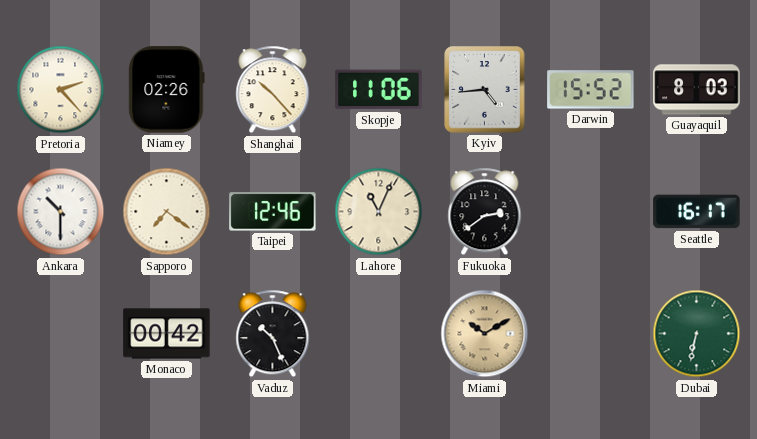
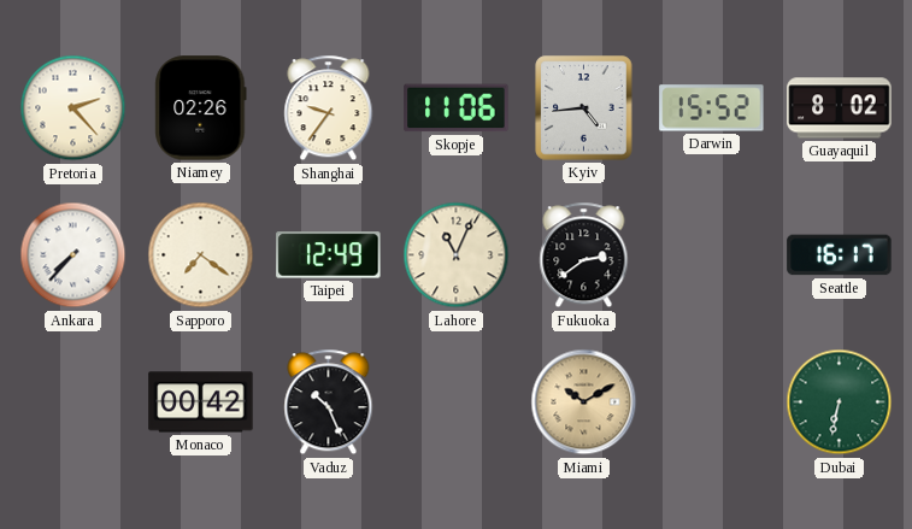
Shanghai: 10:23 -> 9:36 (329, 108)
Guayaquil: 8:03 -> 8:02 (840, 108)
Ankara: 10:30 -> 7:37 (73, 255)
Taipei: 12:46 -> 12:49 (329, 255)
